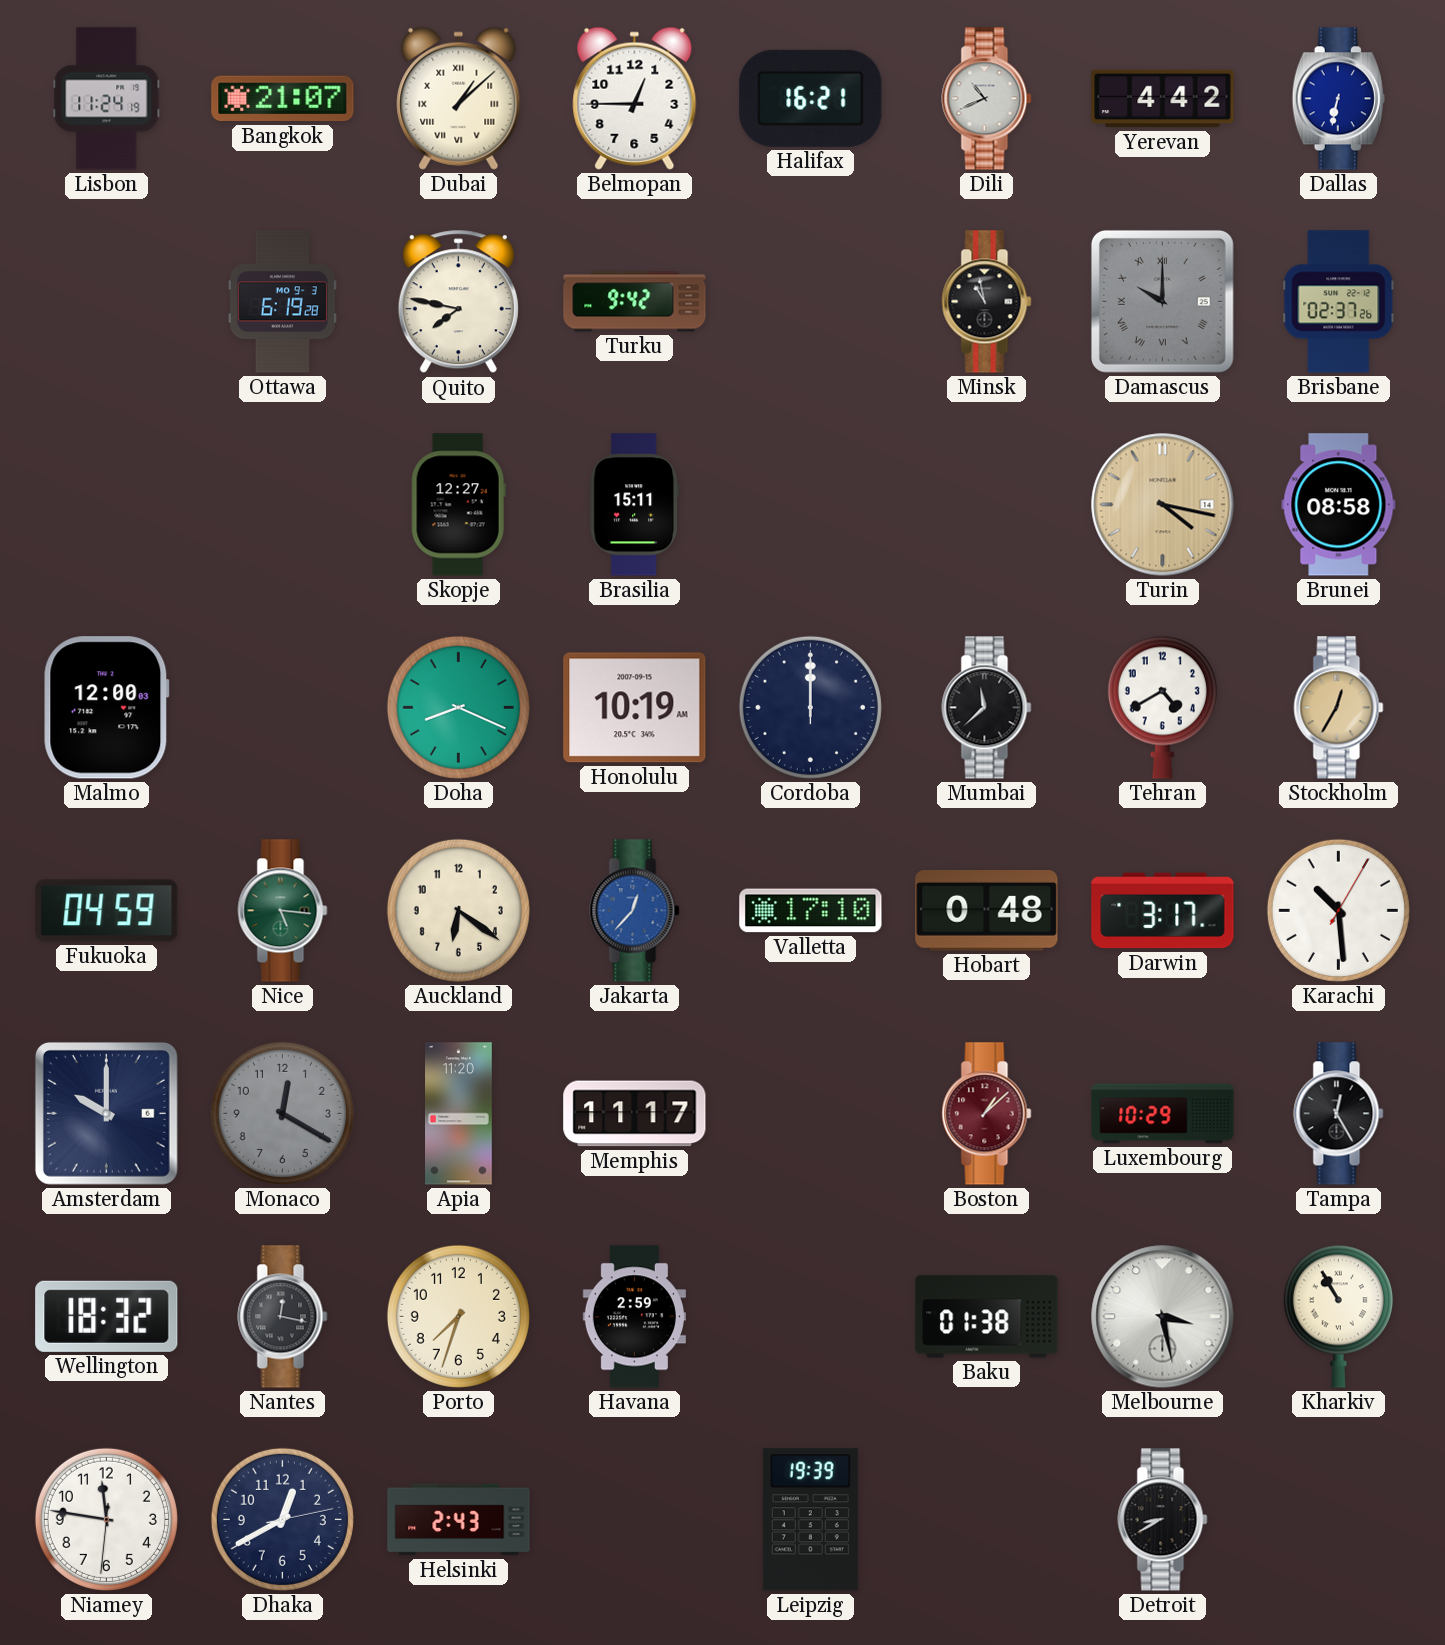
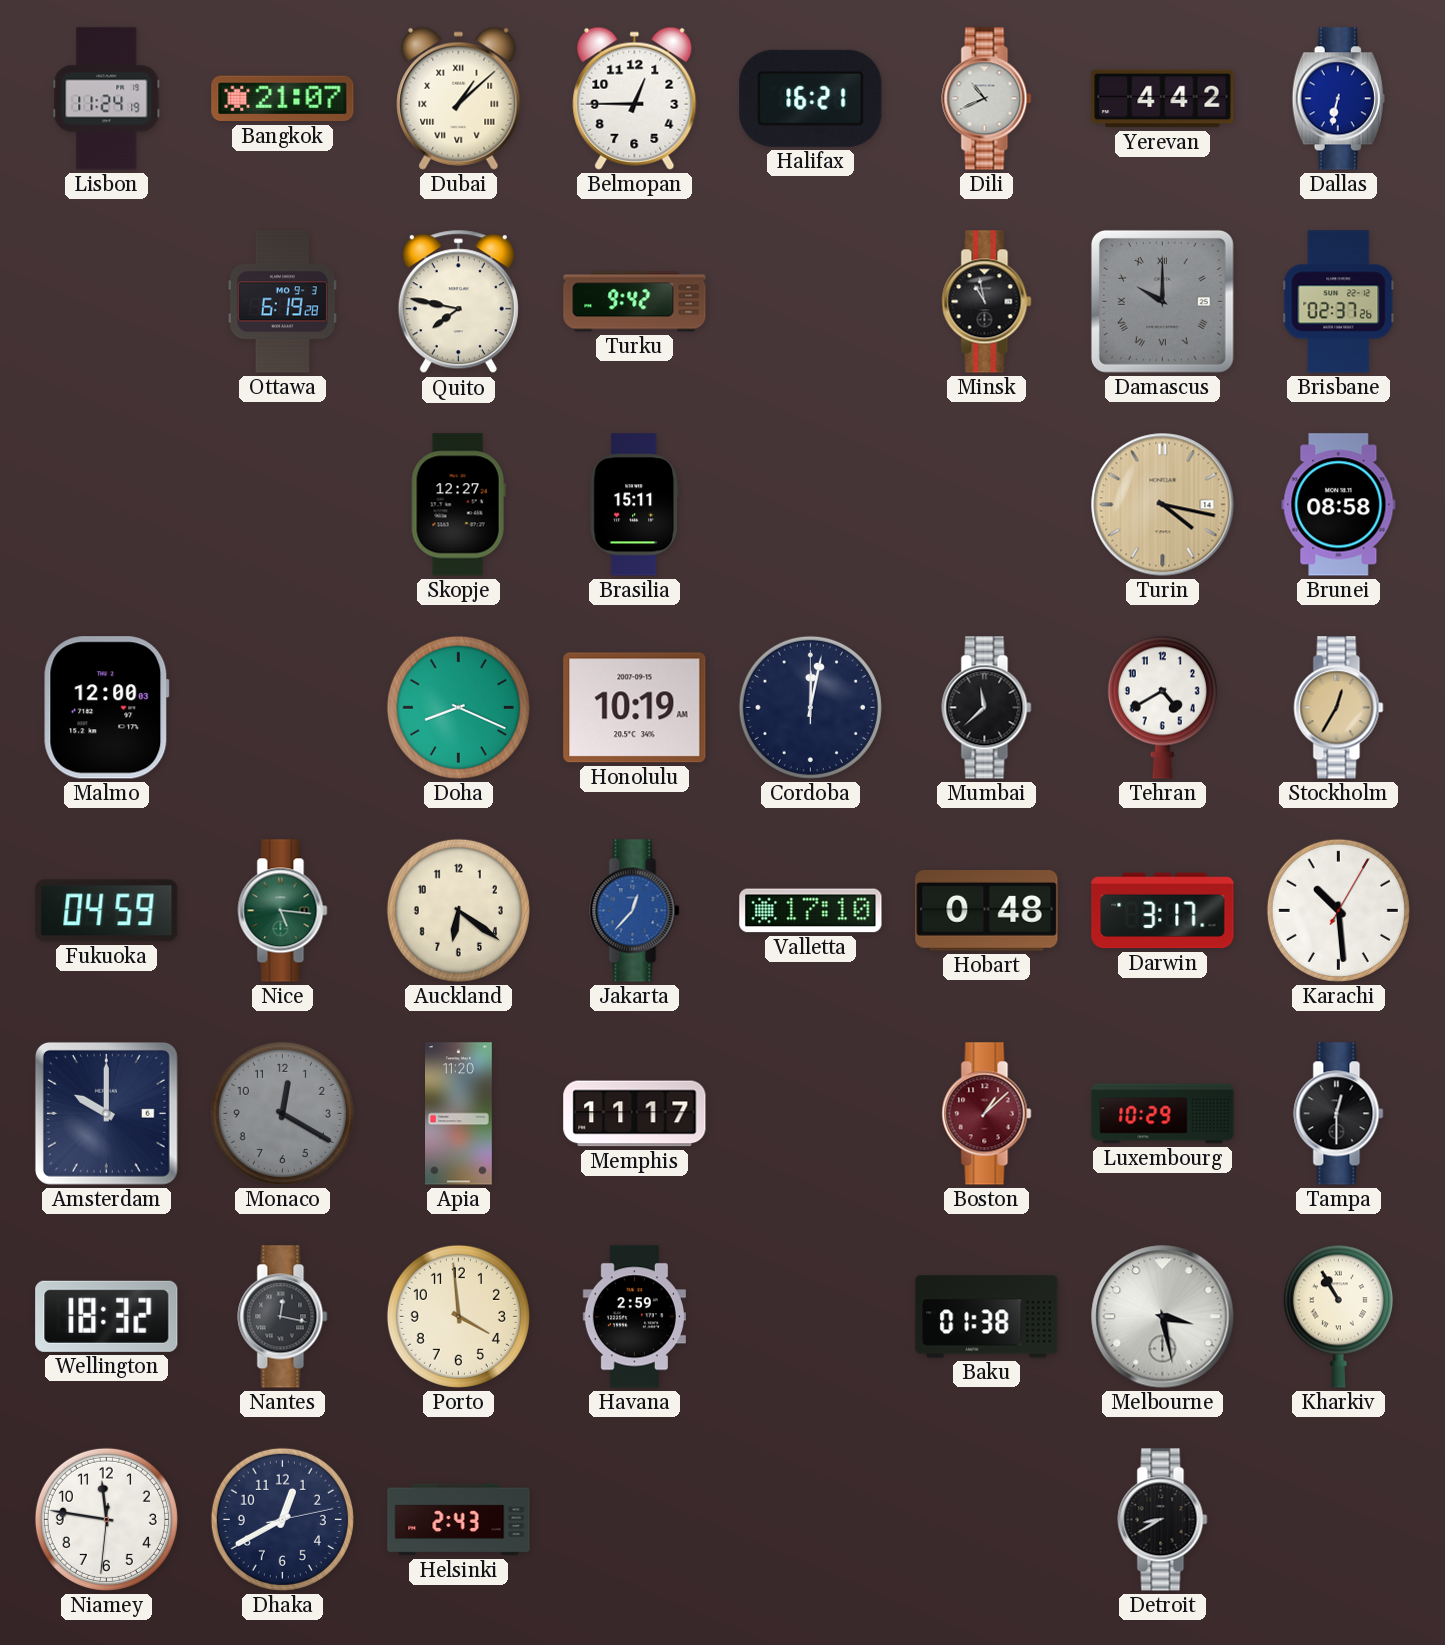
Cordoba: 12:00 -> 12:02 (810, 707)
Tampa: 12:25 -> 12:30 (1339, 1114)
Porto: 7:33 -> 3:59 (458, 1316)
Leipzig: 19:39 -> none (810, 1520)
